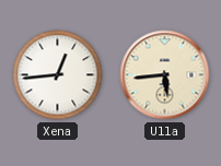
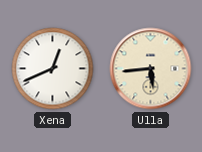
Xena: 12:44 -> 12:41 (53, 69)
